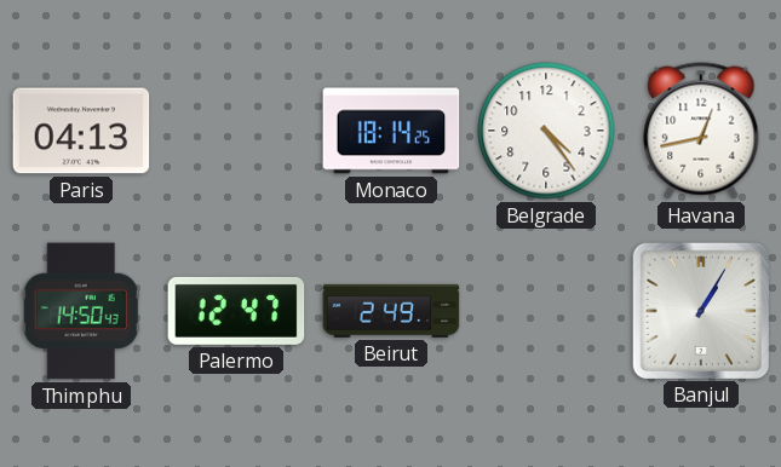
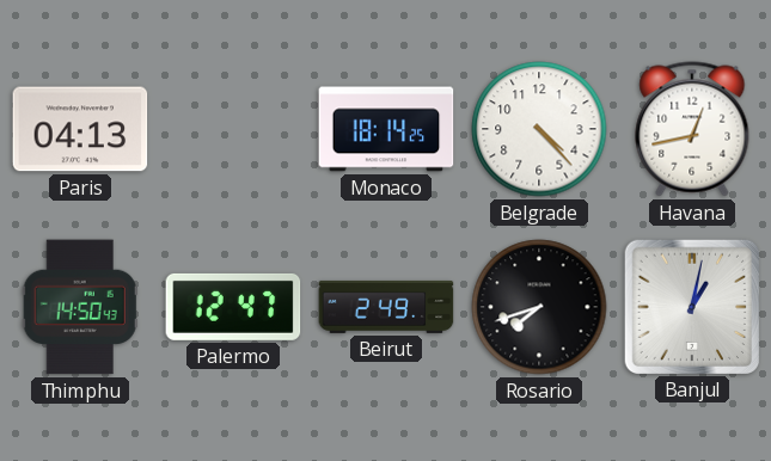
Belgrade: 4:24 -> 4:23 (539, 129)
Rosario: none -> 7:42 (539, 307)
Banjul: 1:05 -> 1:02 (691, 306)
